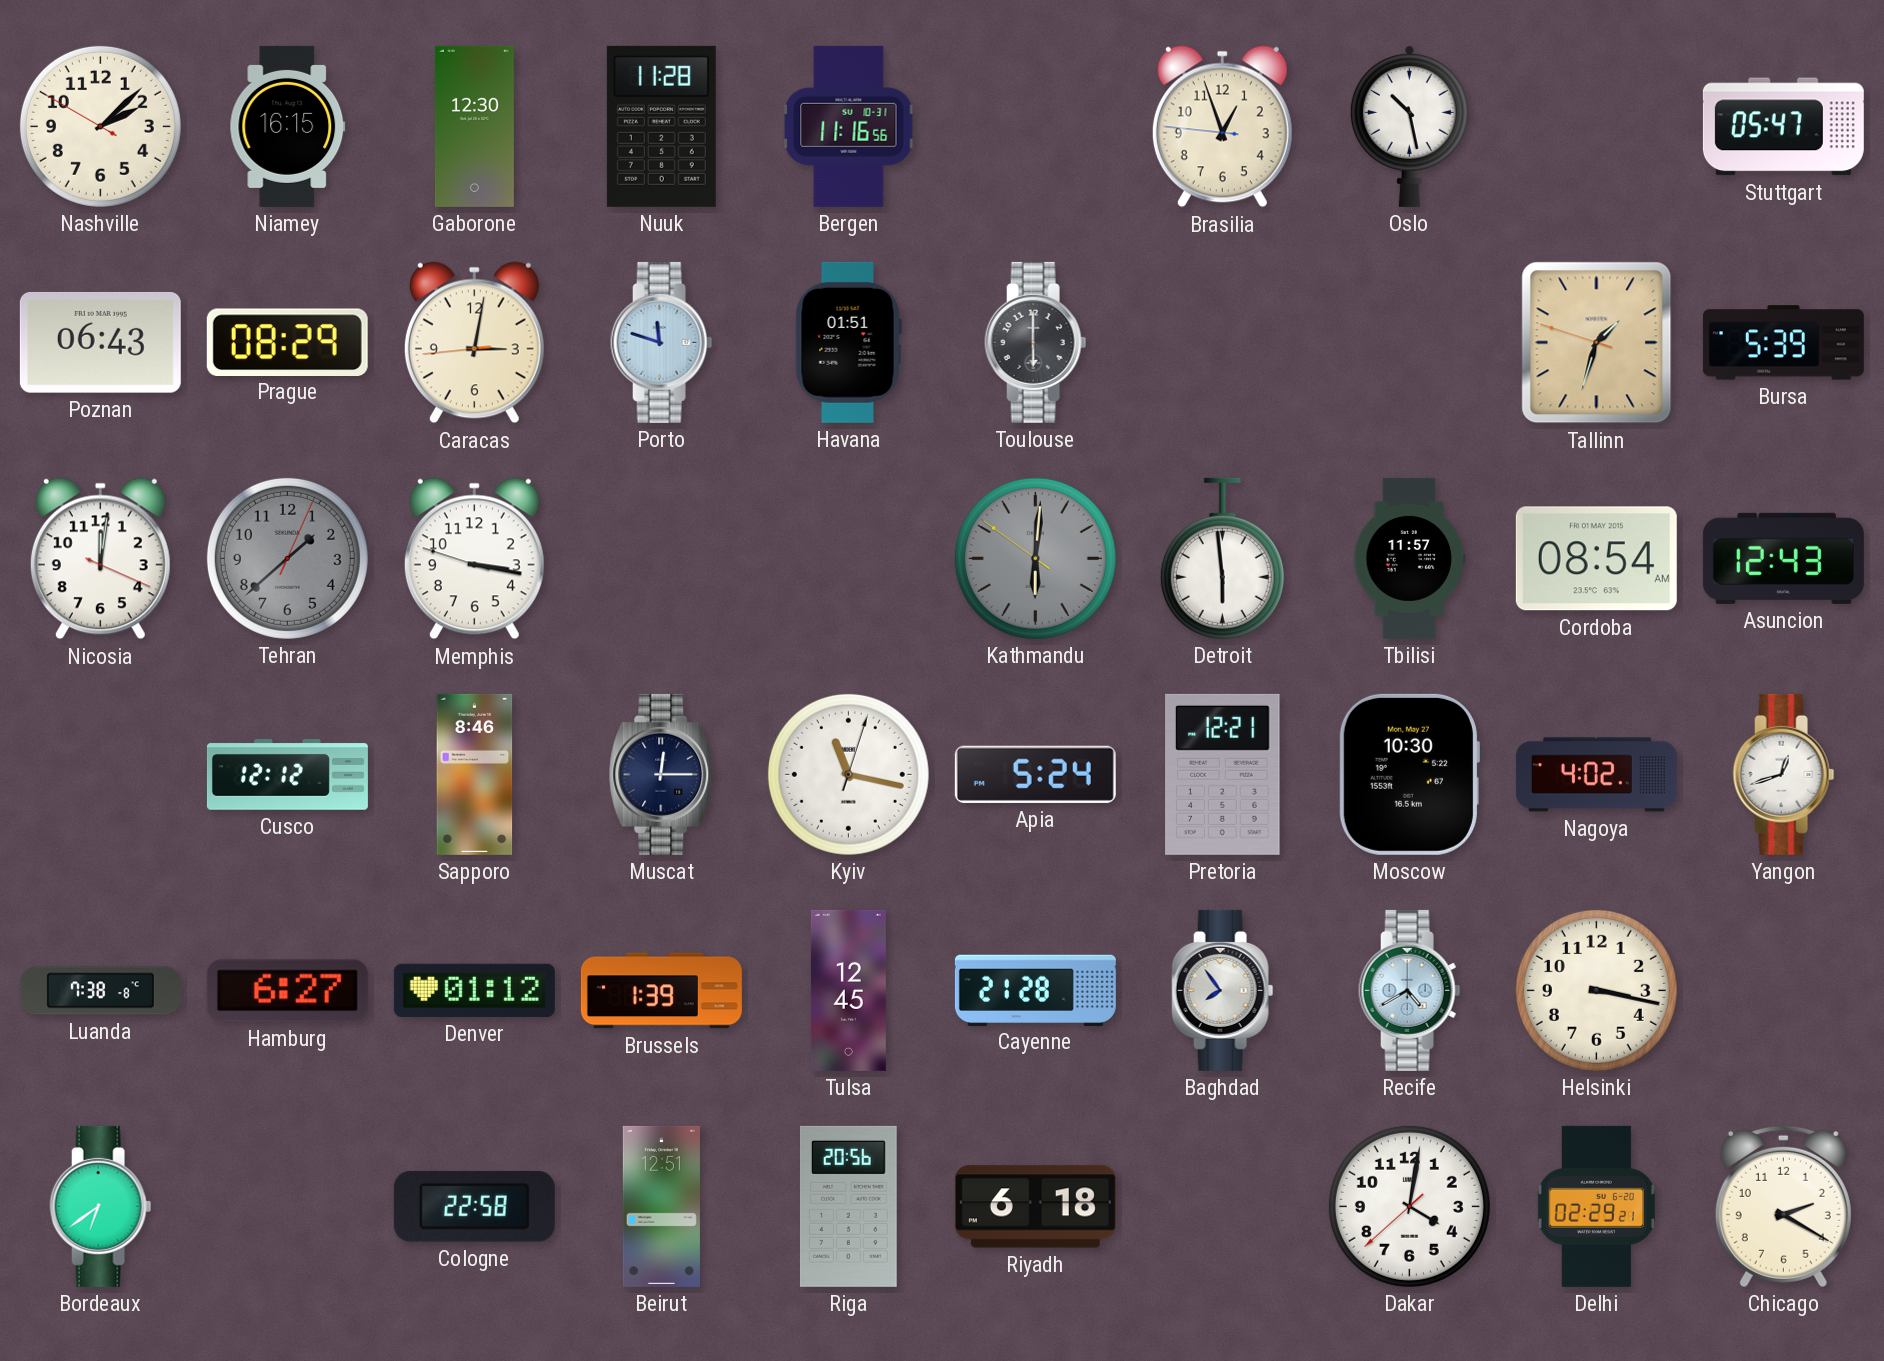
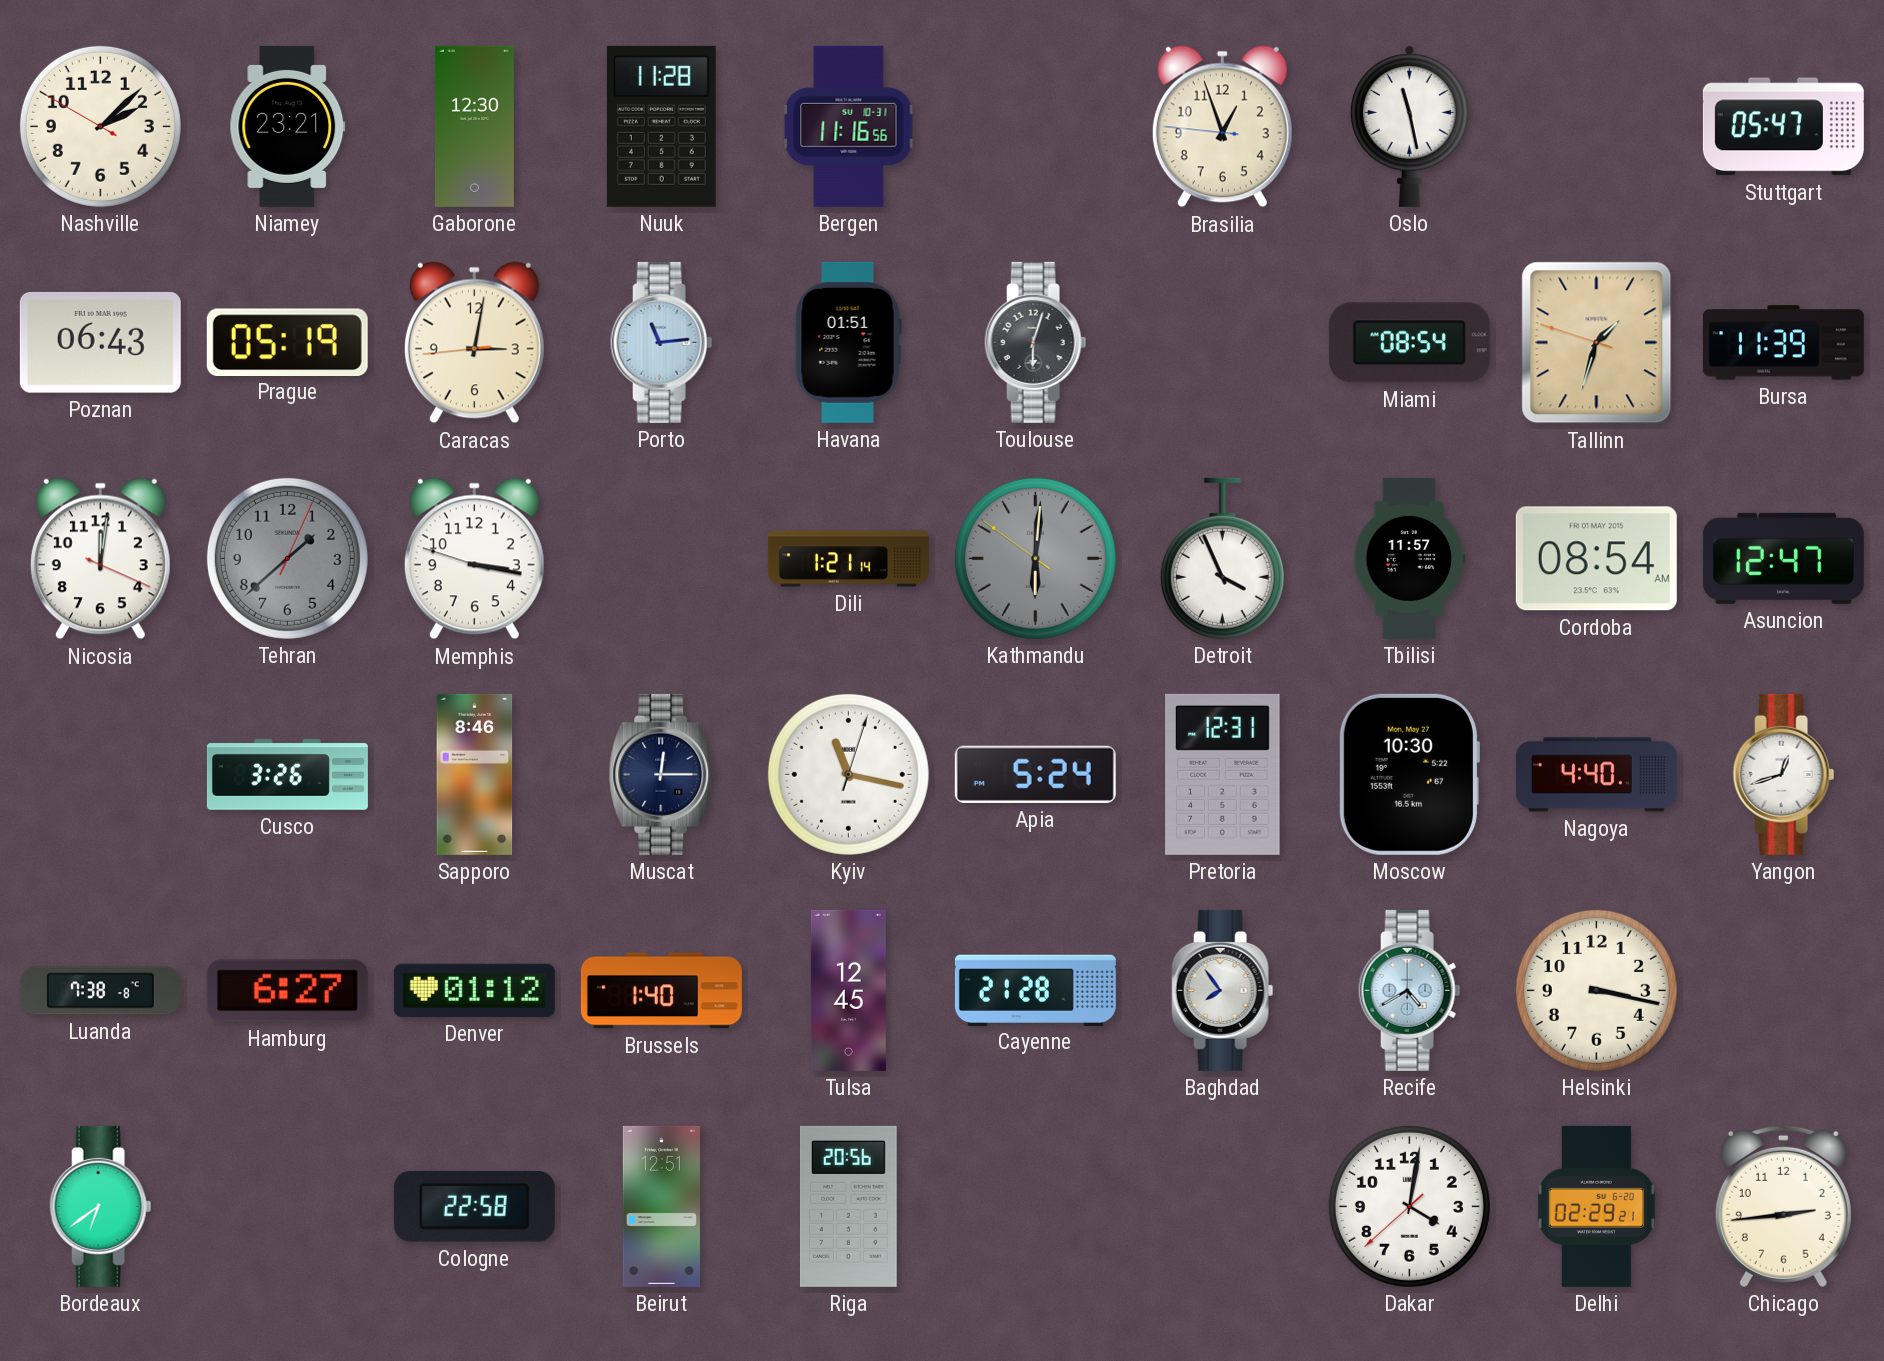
Niamey: 16:15 -> 23:21 (288, 126)
Oslo: 10:28 -> 11:28 (1409, 126)
Prague: 08:29 -> 05:19 (287, 342)
Porto: 11:48 -> 11:14 (662, 342)
Toulouse: 6:00 -> 6:03 (1036, 342)
Miami: none -> 08:54 (1409, 343)
Bursa: 5:39 -> 11:39 (1783, 343)
Dili: none -> 1:21 (848, 559)
Detroit: 5:59 -> 3:56 (1222, 558)
Asuncion: 12:43 -> 12:47 (1783, 558)
Cusco: 12:12 -> 3:26 (287, 775)
Pretoria: 12:21 -> 12:31 (1223, 774)
Nagoya: 4:02 -> 4:40 (1596, 775)
Brussels: 1:39 -> 1:40 (661, 991)
Riyadh: 6:18 -> none (1035, 1207)
Chicago: 2:20 -> 2:44 (1783, 1206)
